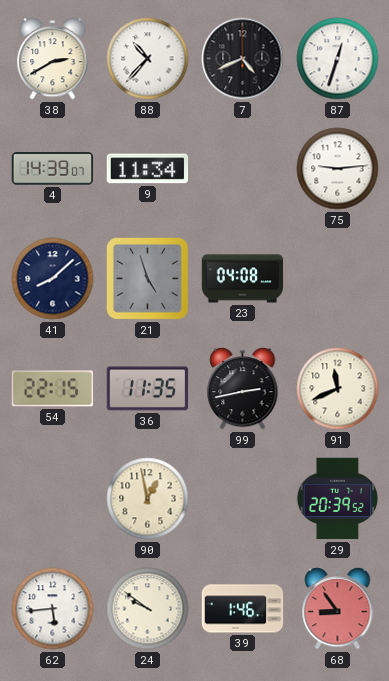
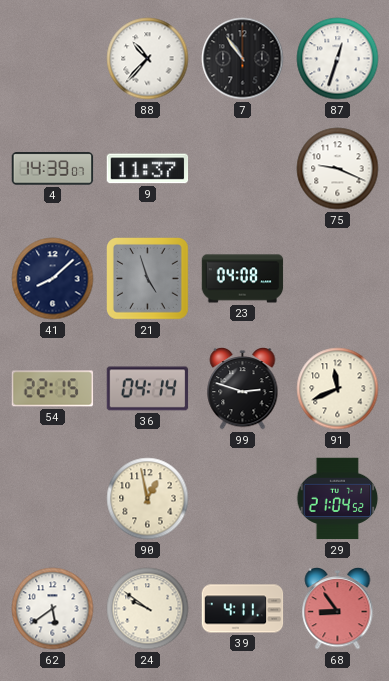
38: 2:40 -> none (53, 59)
7: 4:41 -> 10:54 (243, 59)
9: 11:34 -> 11:37 (148, 169)
75: 9:14 -> 9:19 (338, 169)
36: 11:35 -> 04:14 (148, 389)
99: 2:43 -> 2:48 (243, 389)
29: 20:39 -> 21:04 (338, 499)
62: 5:44 -> 5:39 (53, 609)
39: 1:46 -> 4:11 (243, 609)
